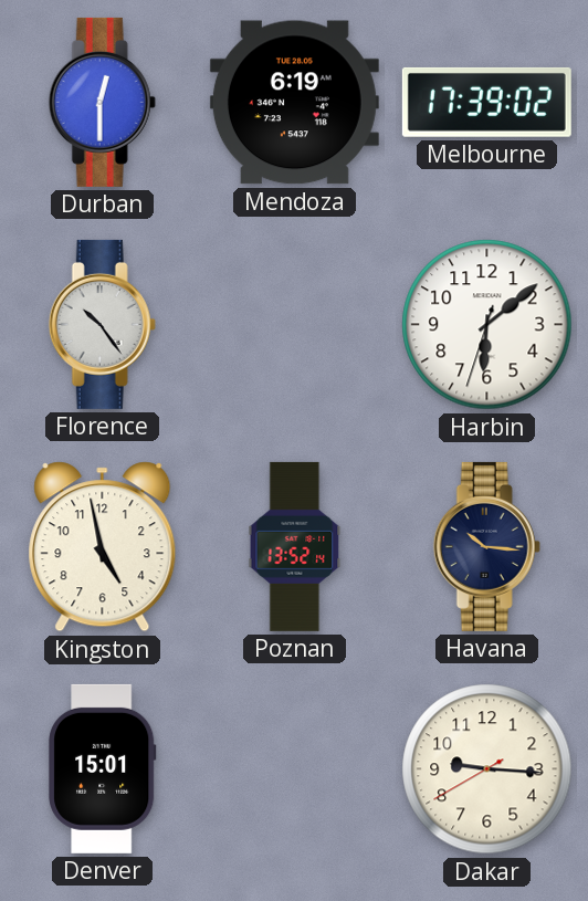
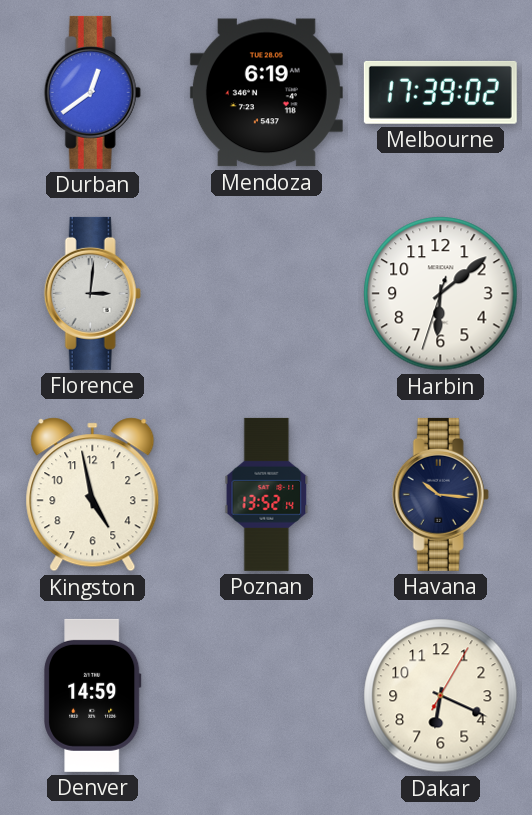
Durban: 12:30 -> 12:39 (92, 92)
Florence: 10:24 -> 3:01 (92, 293)
Denver: 15:01 -> 14:59 (92, 695)
Dakar: 9:15 -> 6:19 (441, 696)
